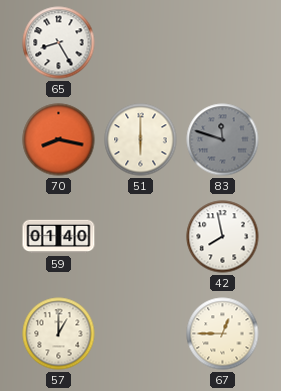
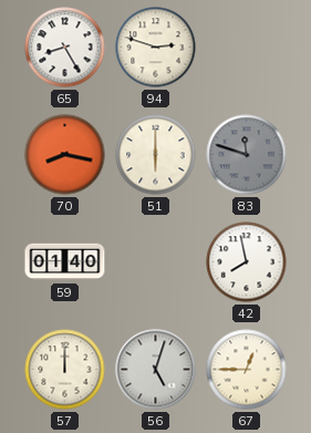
94: none -> 2:48 (156, 48)
57: 1:00 -> 12:00 (65, 370)
56: none -> 5:03 (156, 370)
